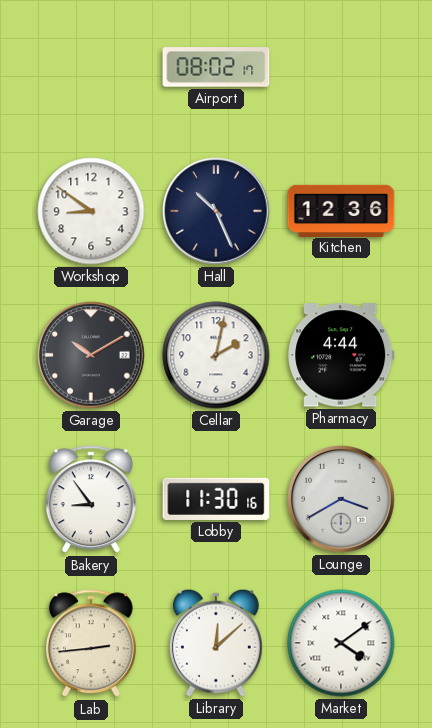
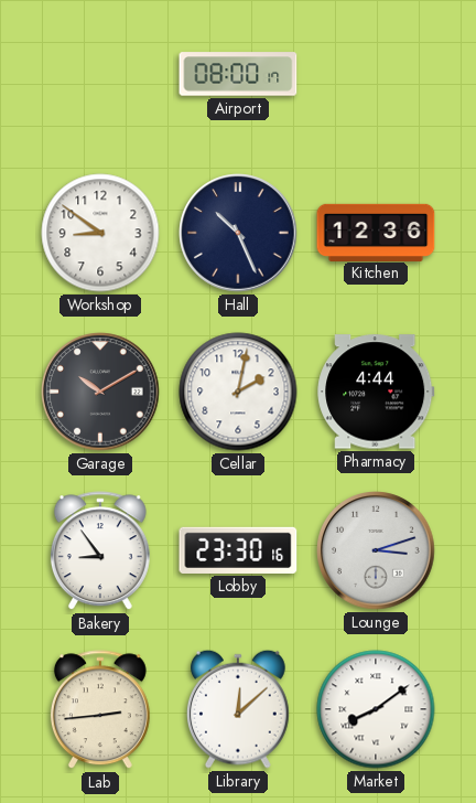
Airport: 08:02 -> 08:00 (238, 74)
Lobby: 11:30 -> 23:30 (238, 550)
Lounge: 3:40 -> 3:12 (376, 550)
Market: 4:09 -> 8:09 (376, 709)
